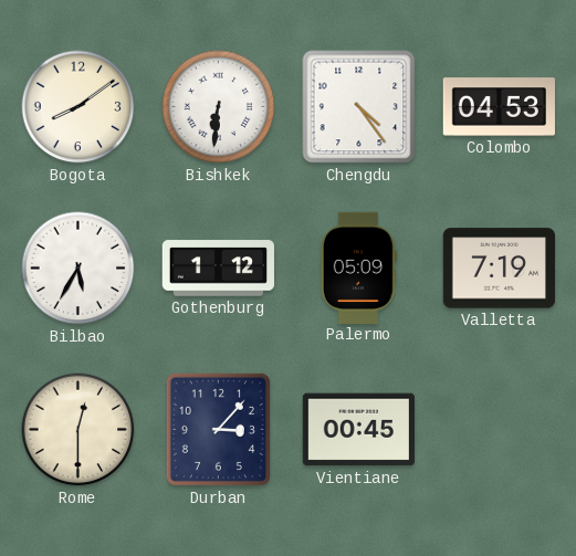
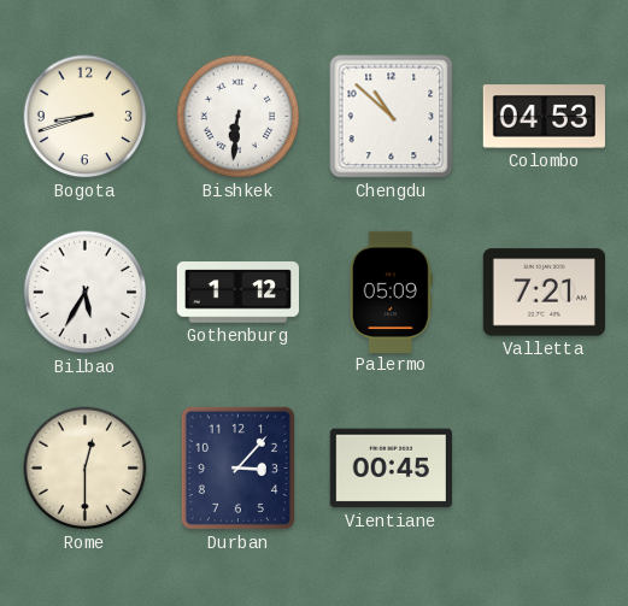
Bogota: 8:09 -> 8:42 (86, 117)
Chengdu: 4:24 -> 10:52 (392, 117)
Valletta: 7:19 -> 7:21 (544, 293)
